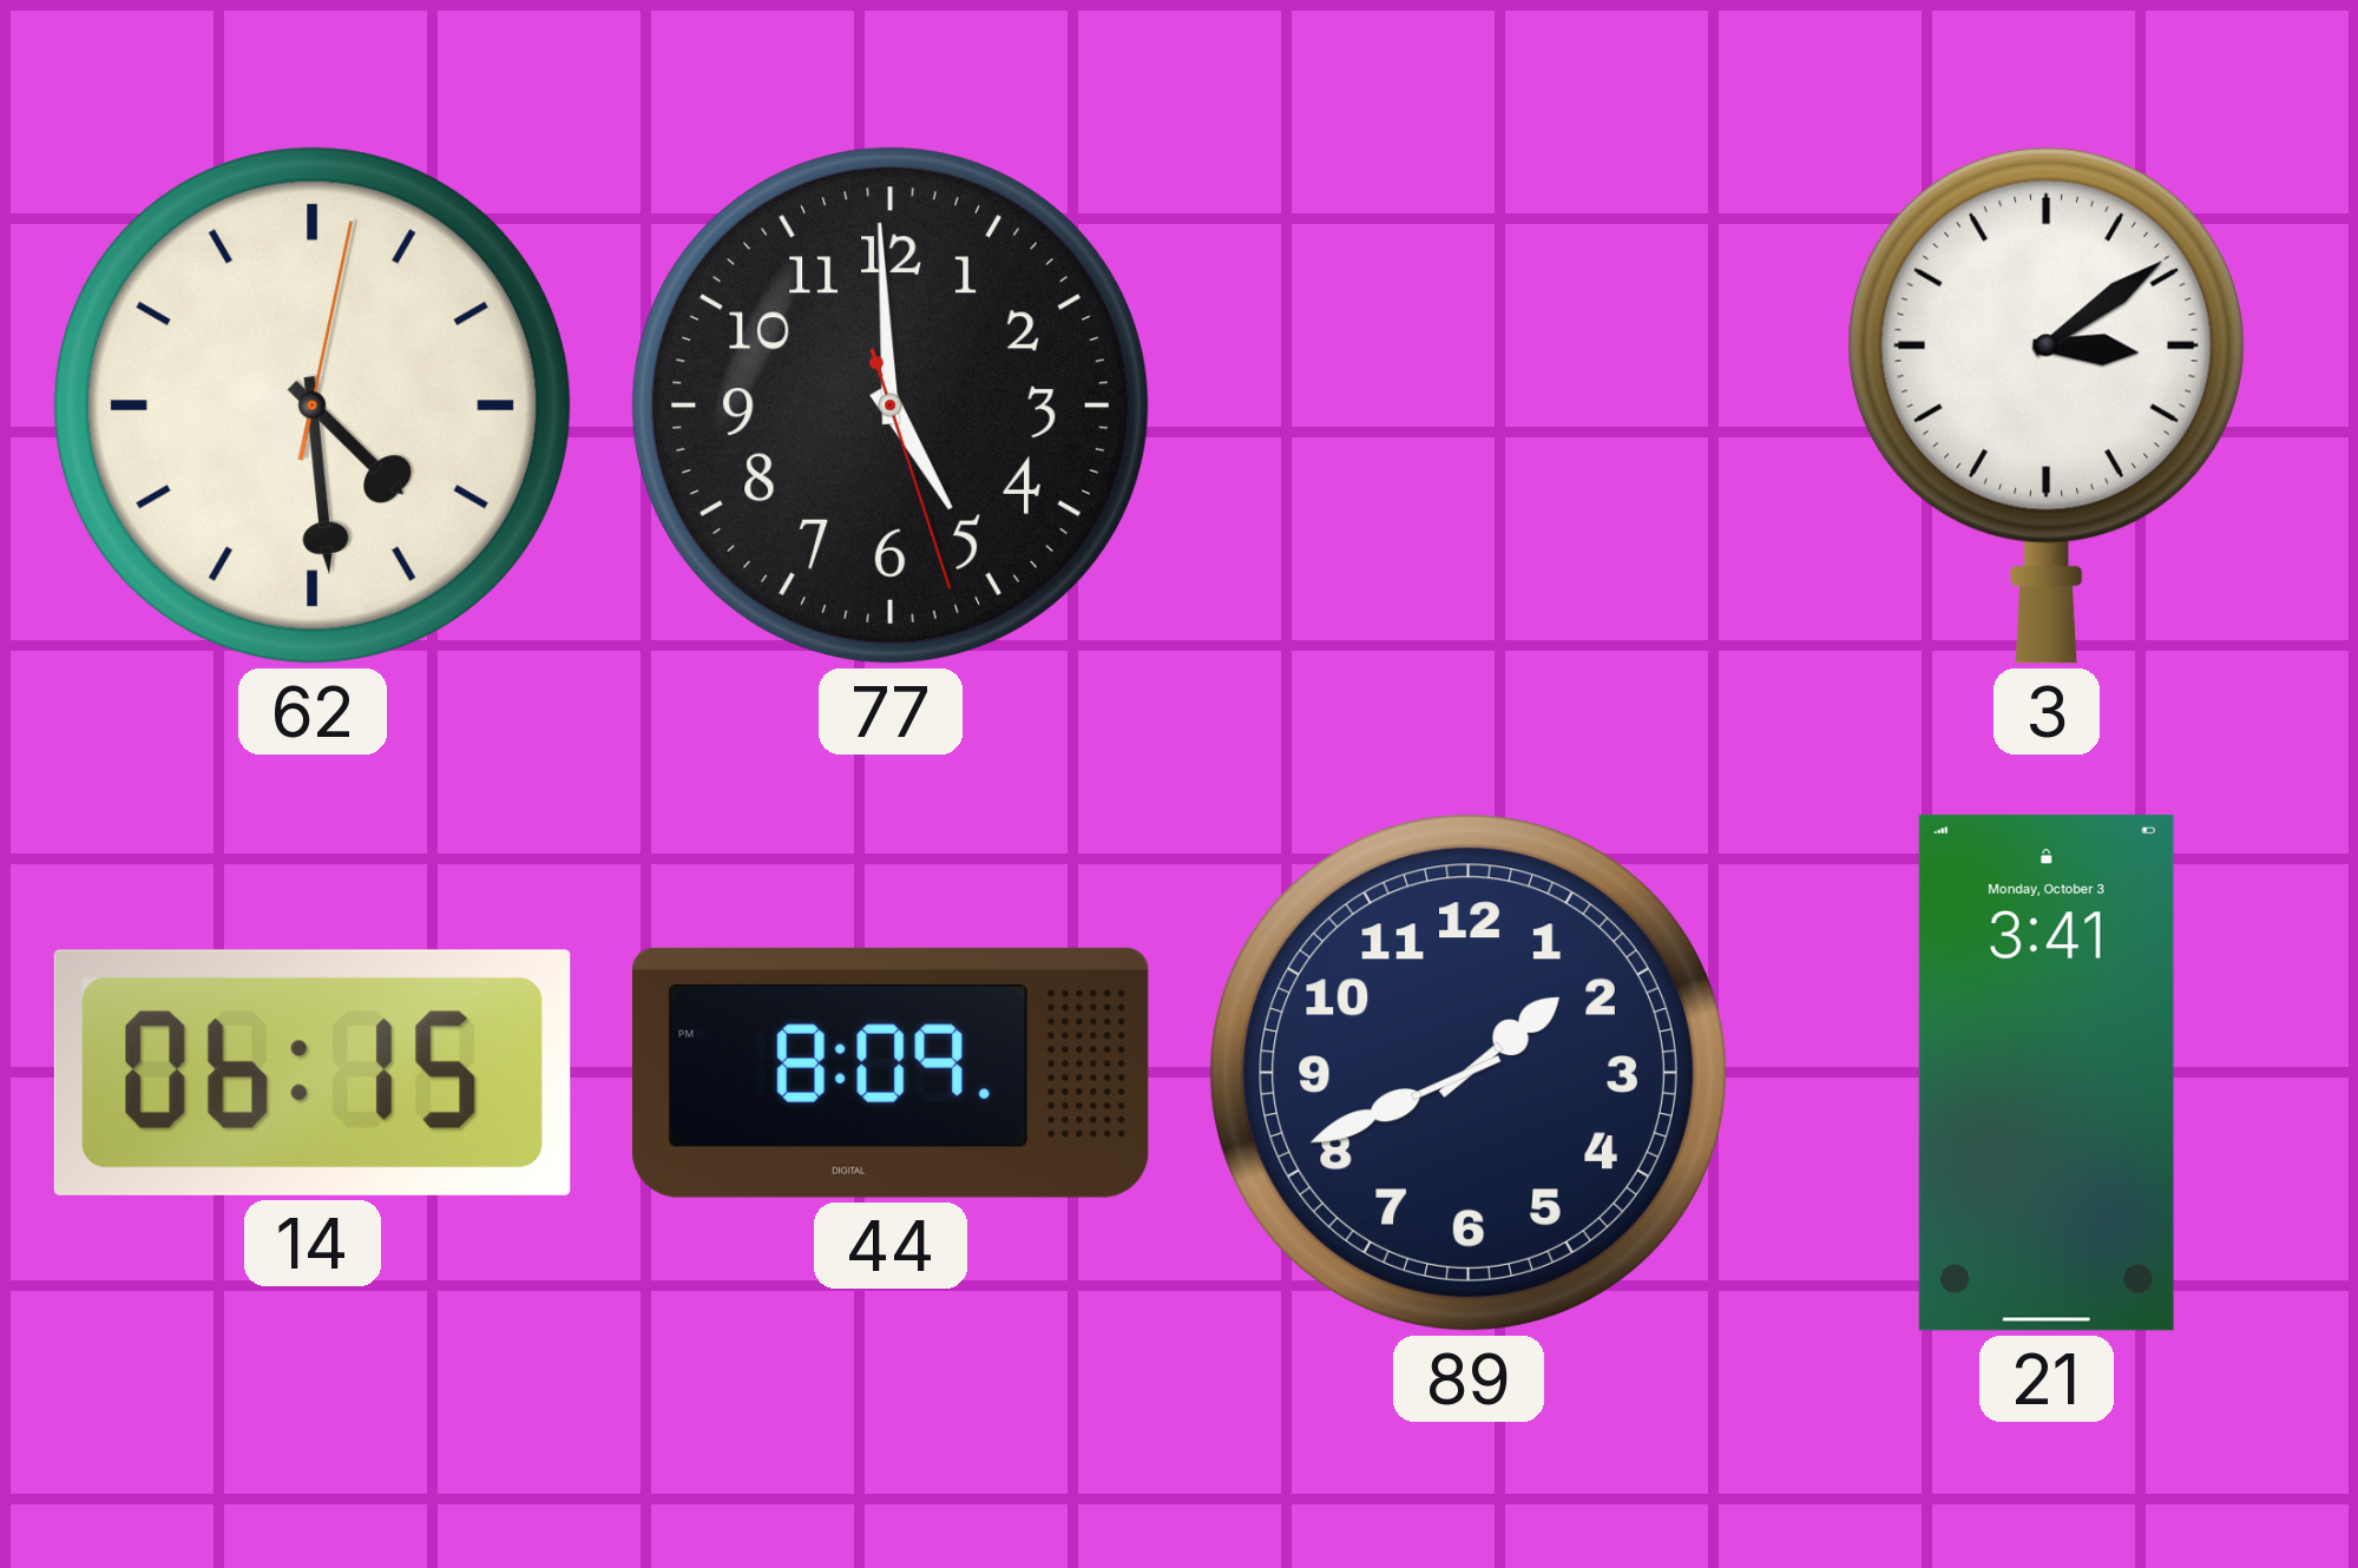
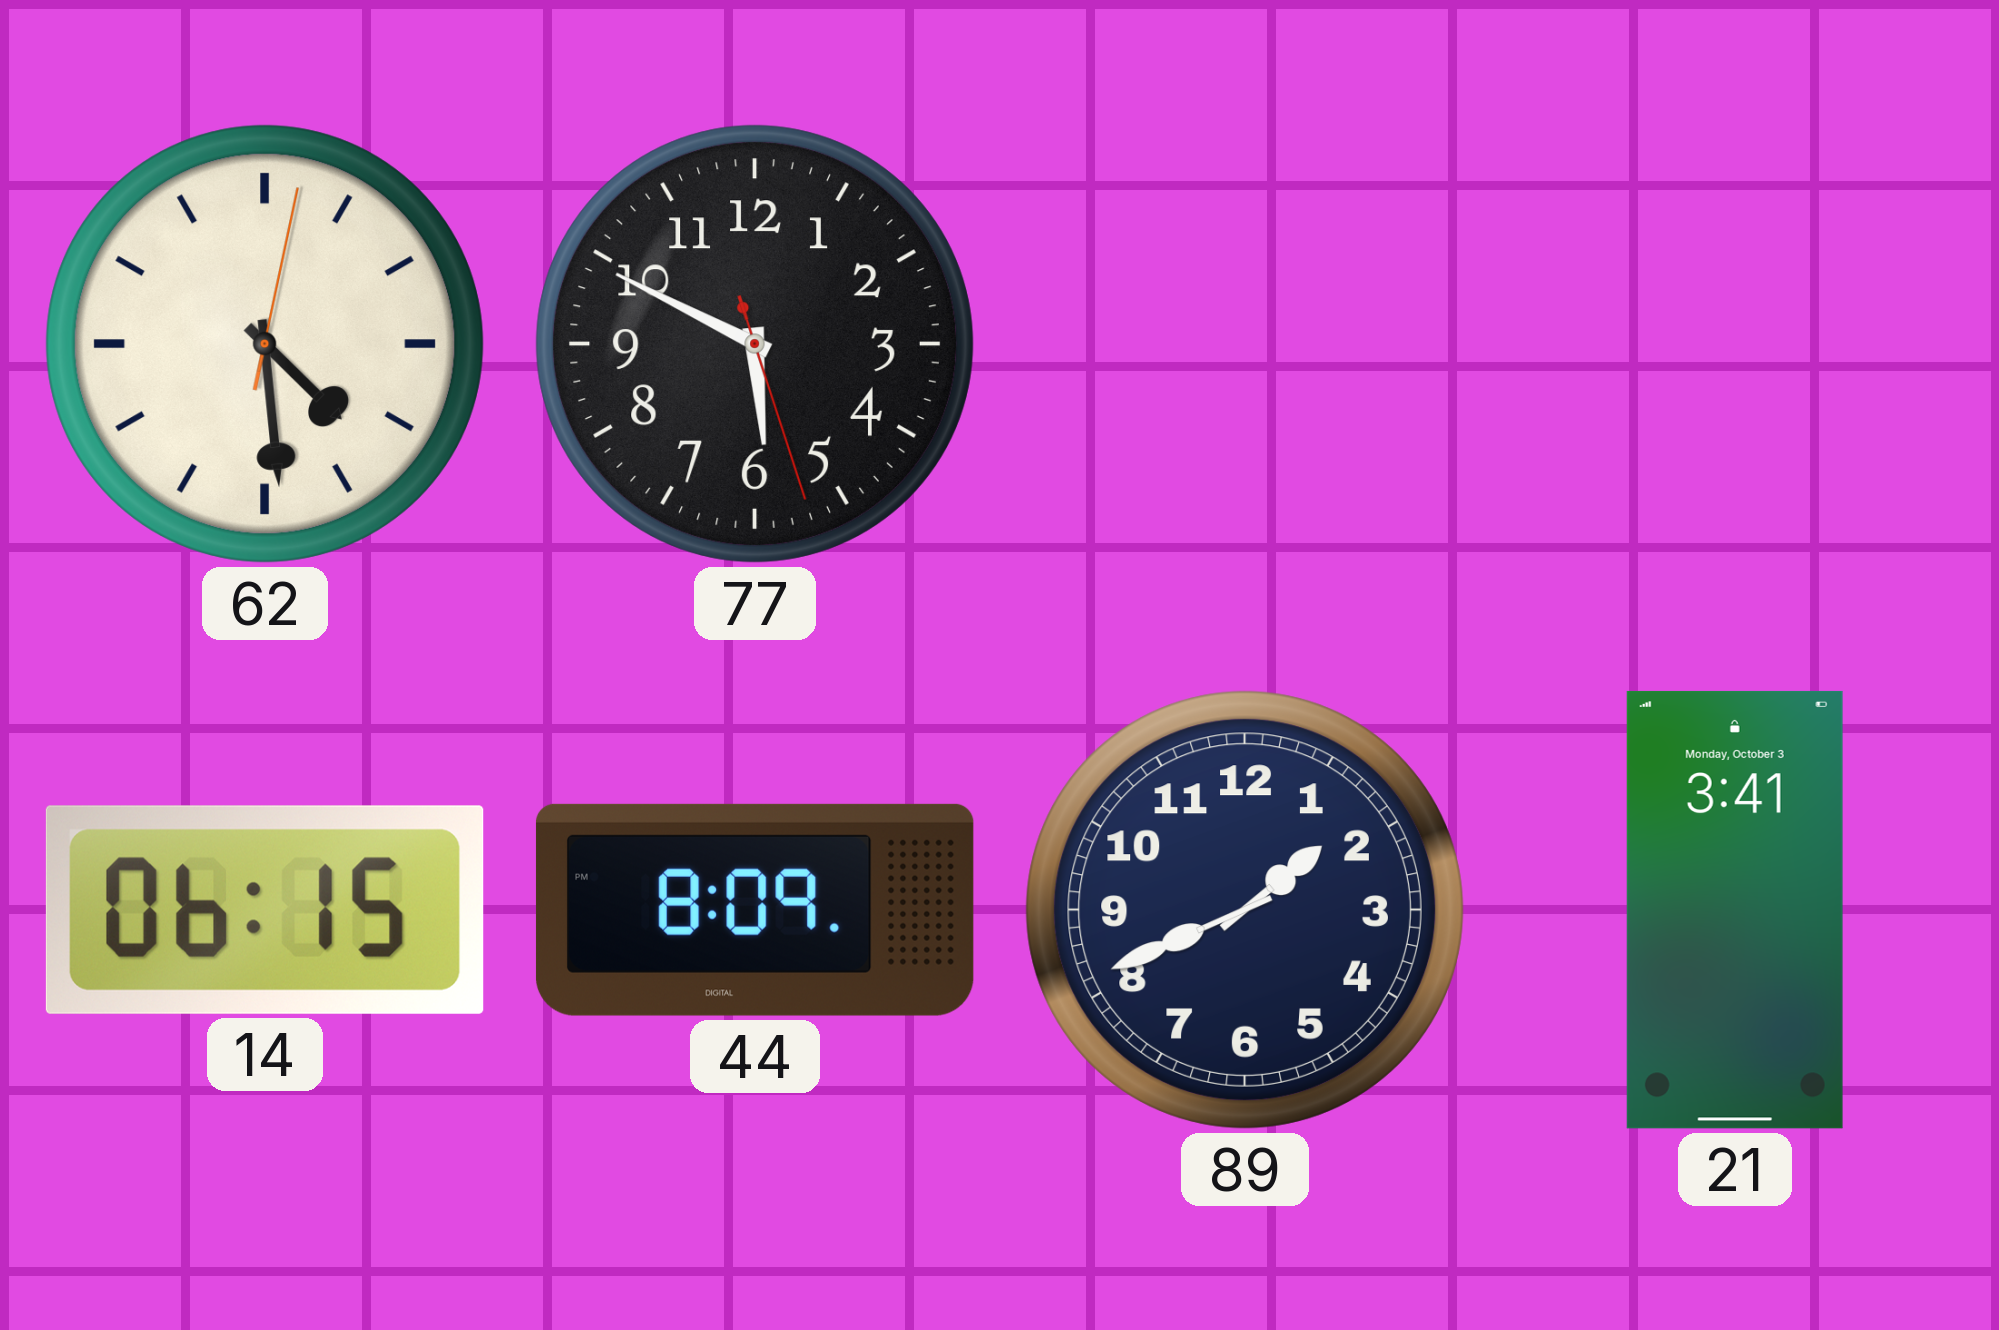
77: 4:59 -> 5:49 (755, 344)
3: 3:09 -> none (2047, 406)
